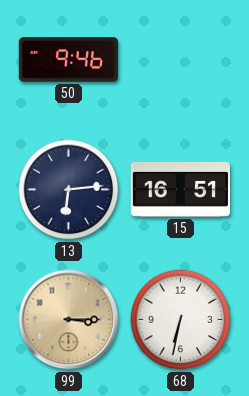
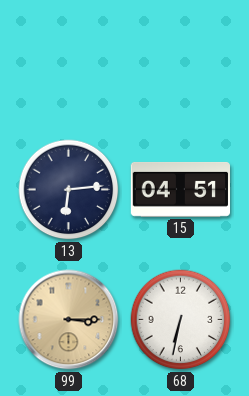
50: 9:46 -> none (68, 60)
15: 16:51 -> 04:51 (180, 189)
